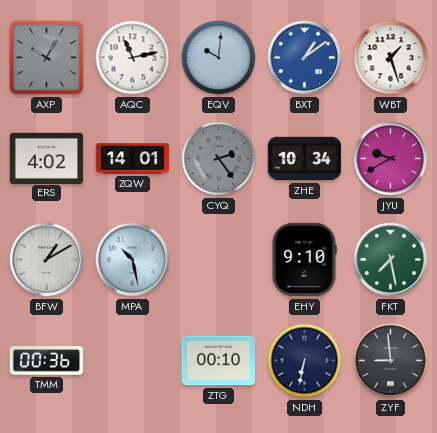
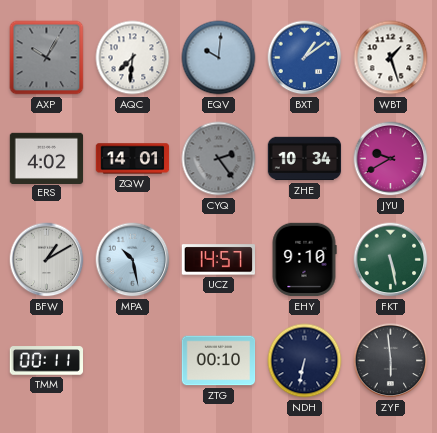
AQC: 11:13 -> 7:31 (133, 58)
UCZ: none -> 14:57 (218, 260)
FKT: 7:28 -> 5:28 (391, 260)
TMM: 00:36 -> 00:11 (47, 361)
ZYF: 8:59 -> 5:59 (391, 361)
